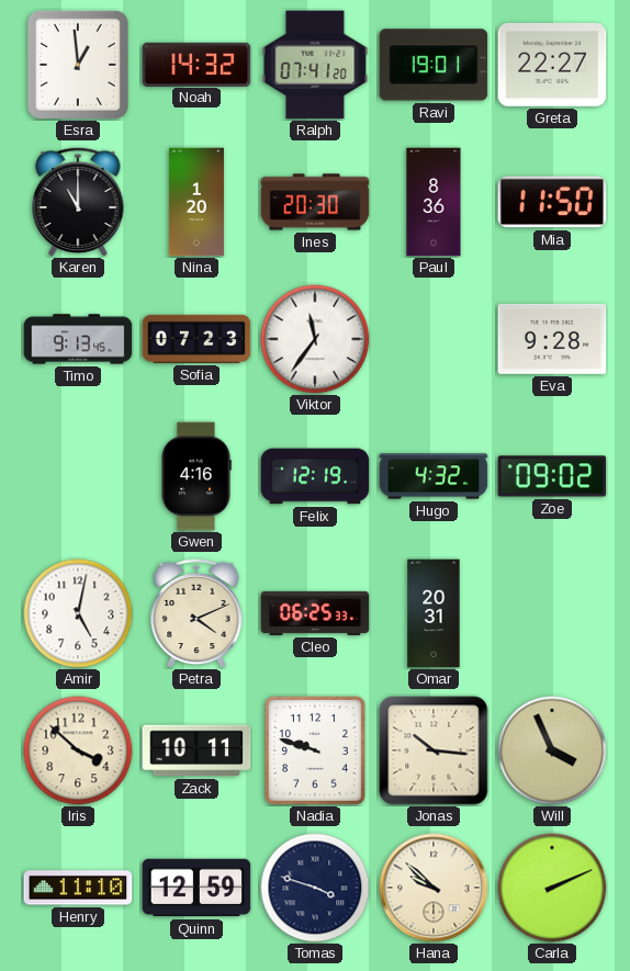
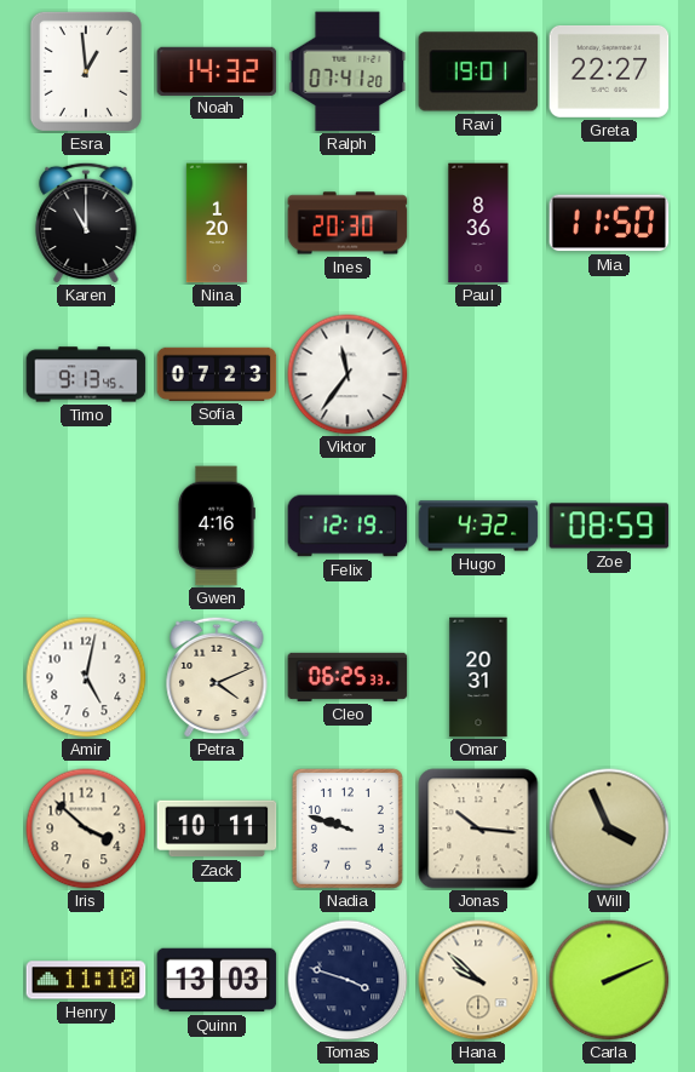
Eva: 9:28 -> none (552, 339)
Zoe: 09:02 -> 08:59 (609, 526)
Quinn: 12:59 -> 13:03 (217, 980)
